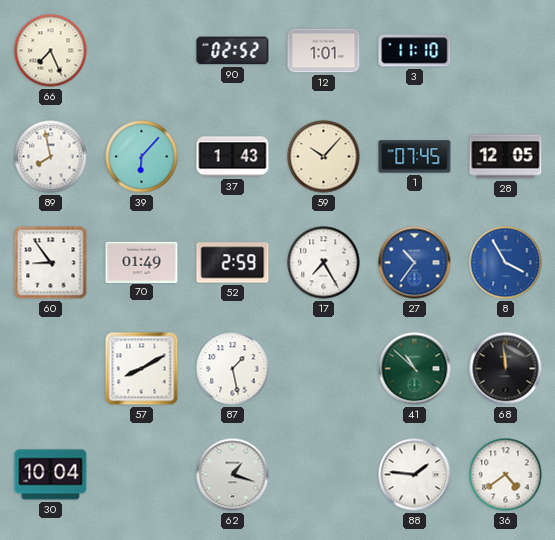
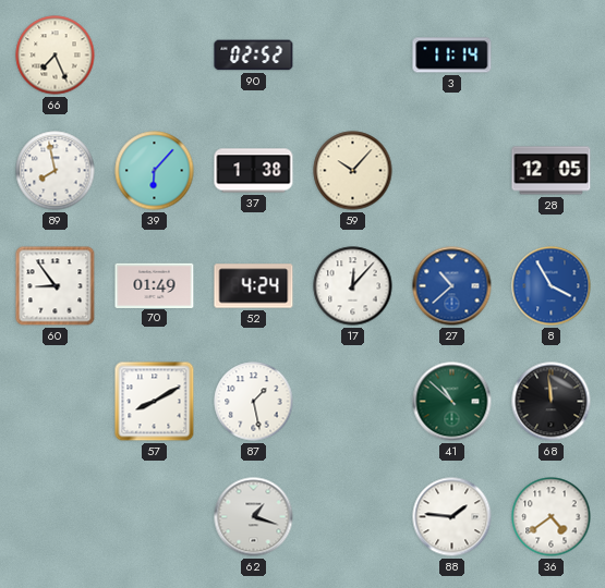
12: 1:01 -> none (324, 51)
3: 11:10 -> 11:14 (452, 56)
37: 1:43 -> 1:38 (254, 171)
1: 07:45 -> none (415, 157)
52: 2:59 -> 4:24 (254, 286)
17: 7:25 -> 12:07 (353, 286)
27: 10:36 -> 10:38 (452, 286)
30: 10:04 -> none (51, 475)
